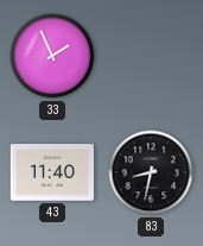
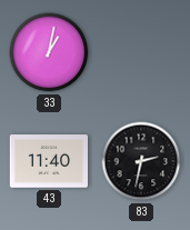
33: 1:56 -> 1:02 (49, 52)
83: 8:32 -> 2:32 (141, 161)
